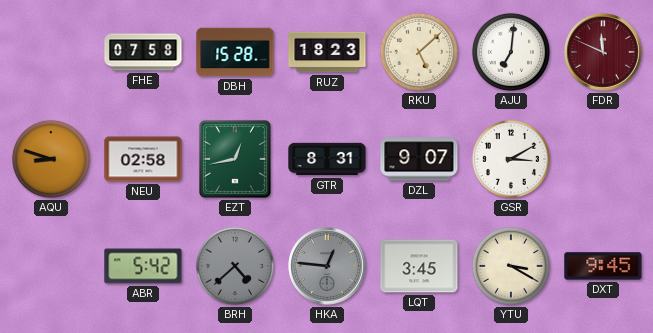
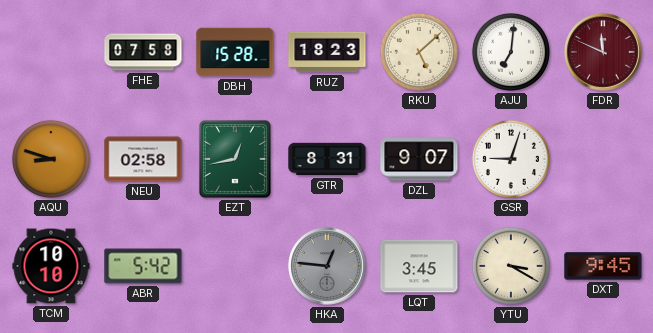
GSR: 3:10 -> 9:03 (511, 159)
TCM: none -> 10:10 (51, 266)
BRH: 4:38 -> none (235, 266)
